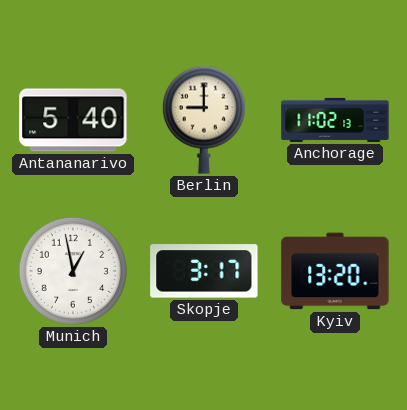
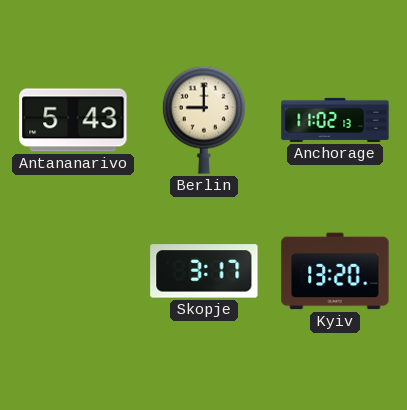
Antananarivo: 5:40 -> 5:43 (73, 120)
Munich: 12:58 -> none (73, 271)
